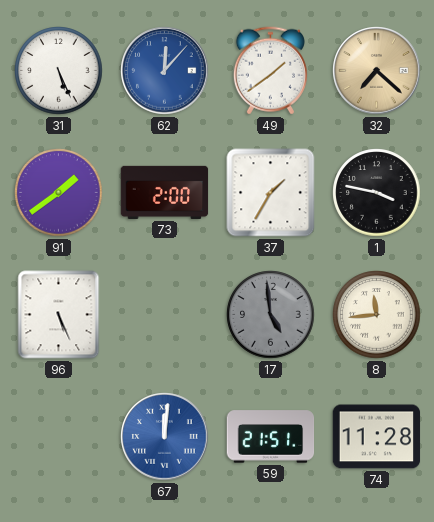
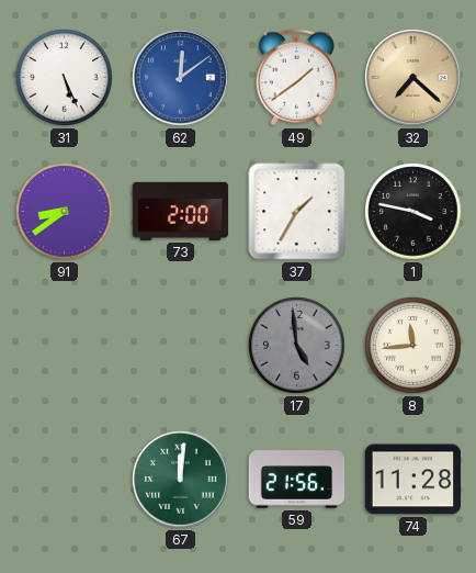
62: 12:07 -> 12:09 (181, 78)
91: 1:39 -> 8:39 (65, 212)
96: 5:26 -> none (59, 315)
67 dial: blue -> green (181, 480)
59: 21:51 -> 21:56 (297, 480)
